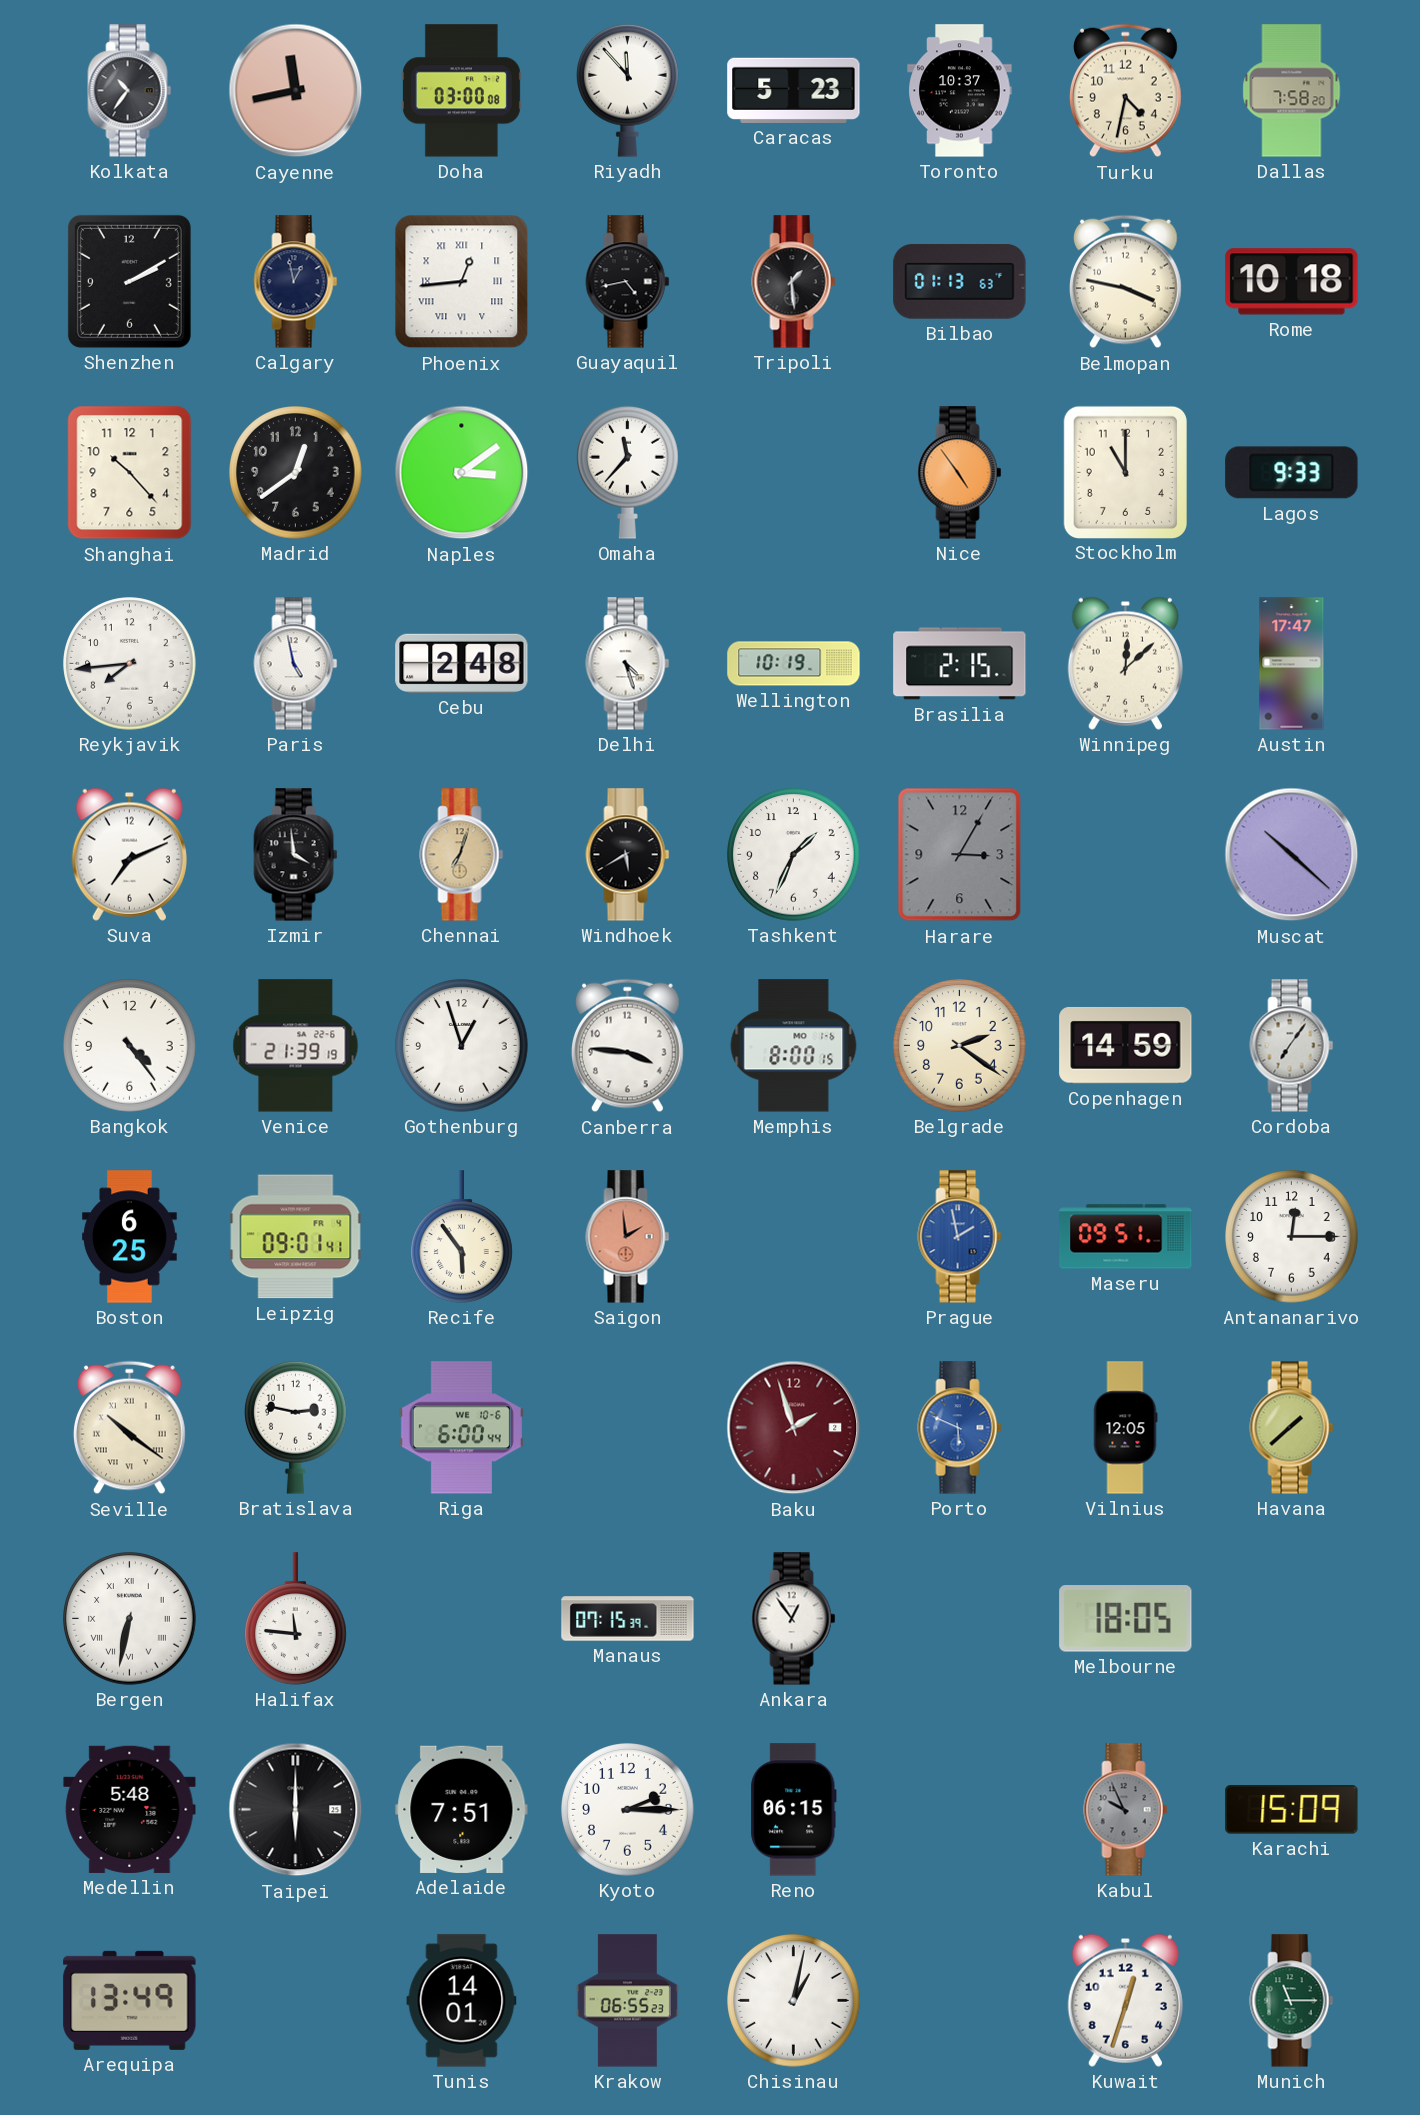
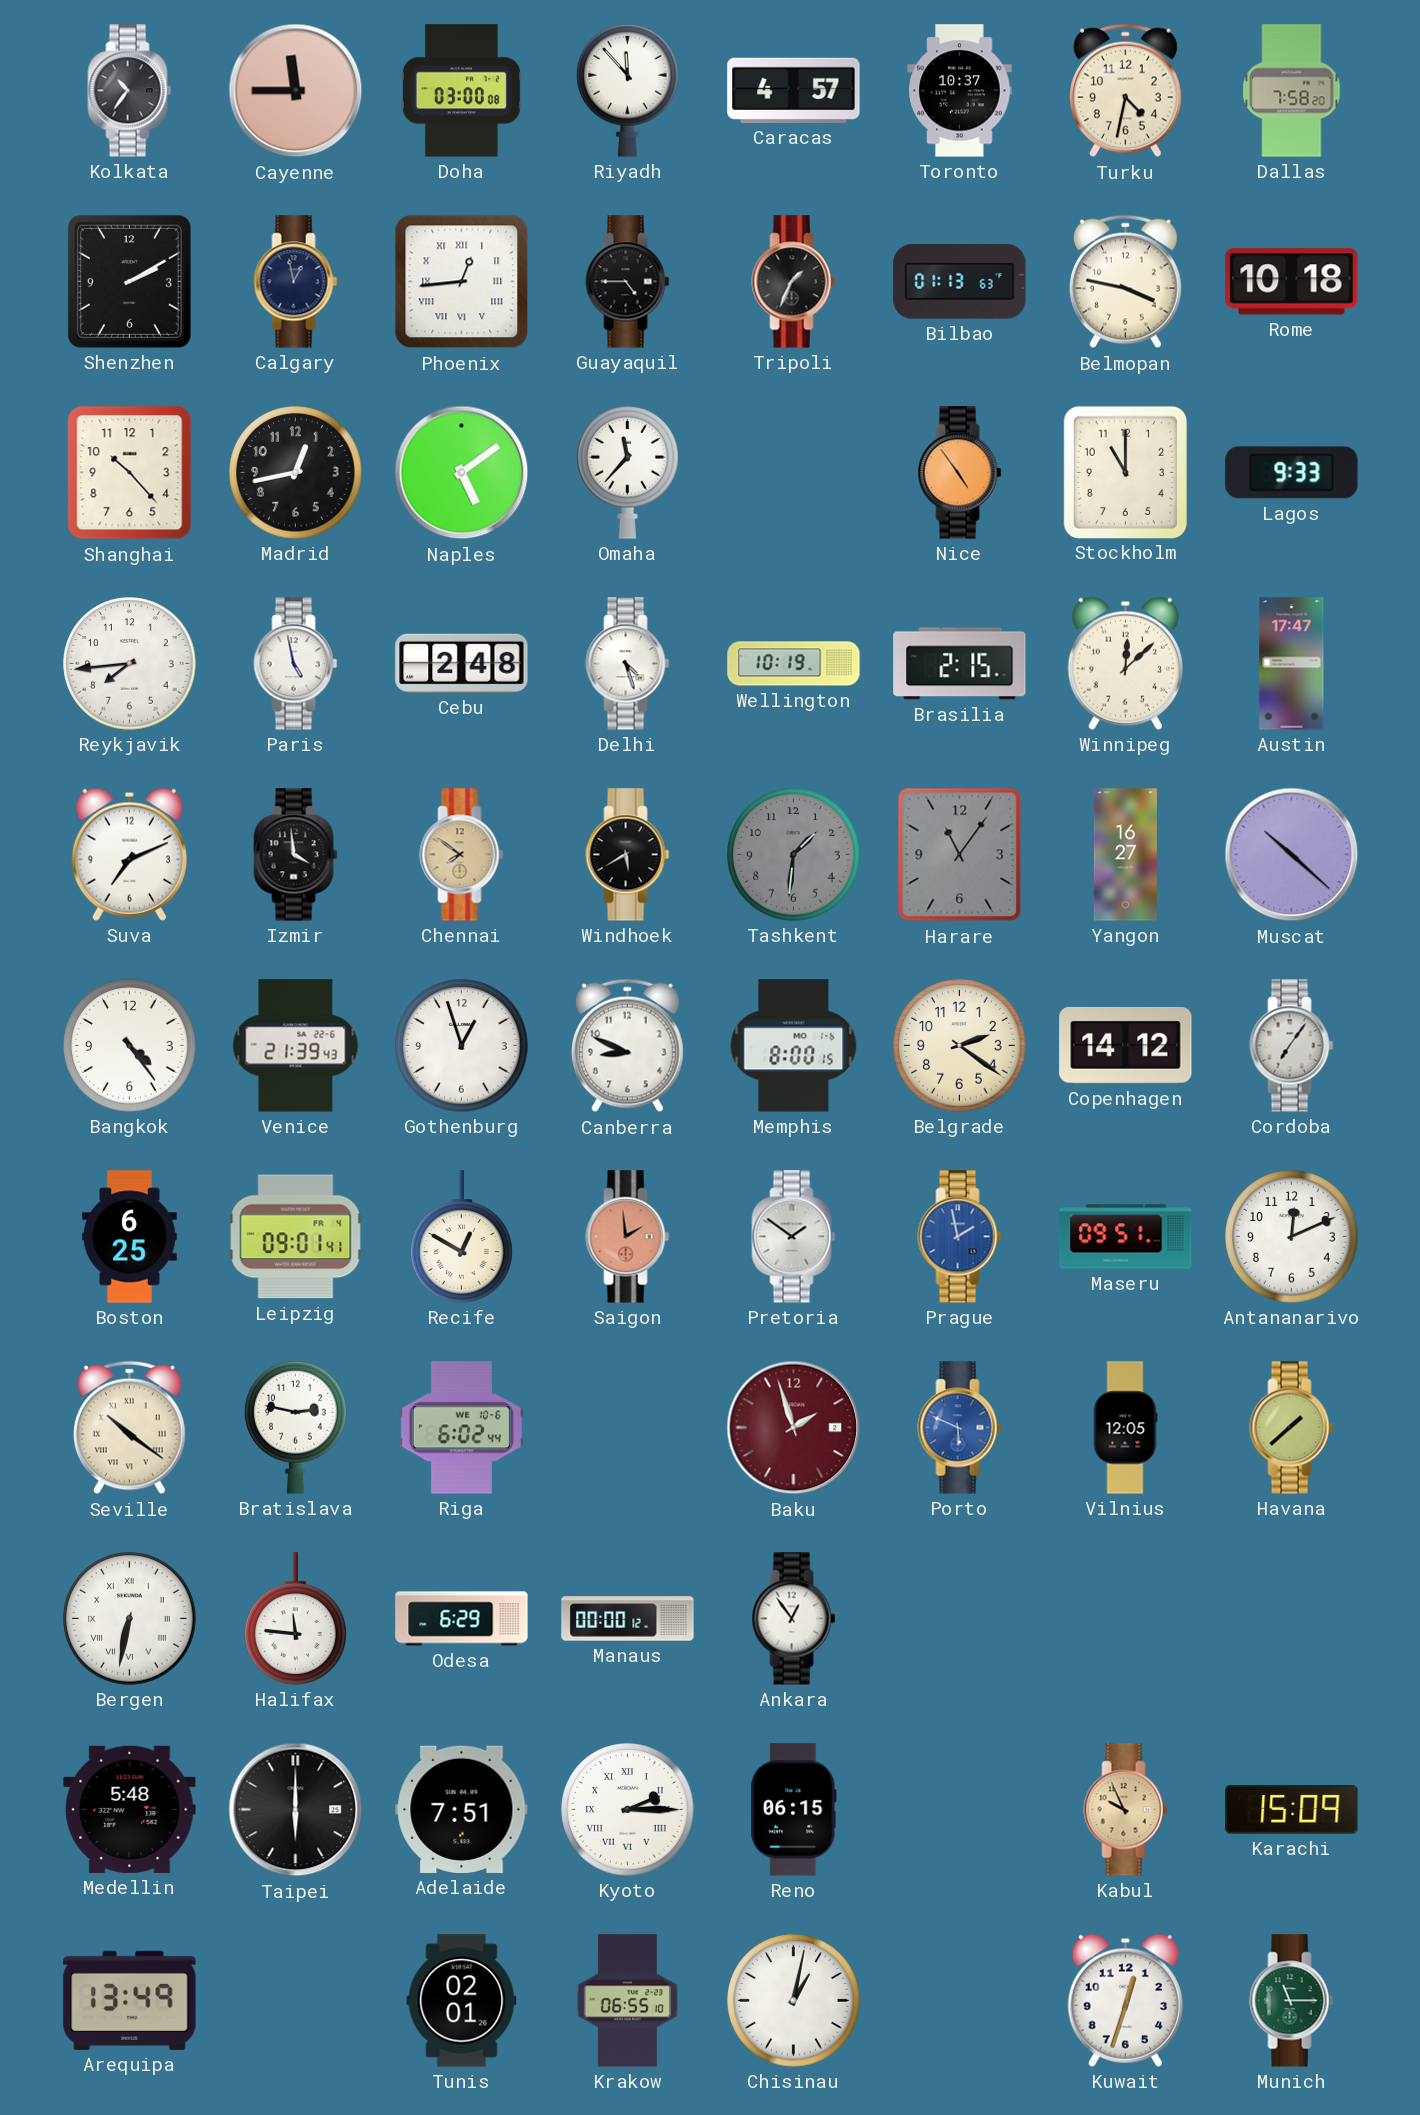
Cayenne: 11:43 -> 11:45 (296, 91)
Caracas: 5:23 -> 4:57 (794, 90)
Guayaquil: 4:43 -> 4:45 (628, 282)
Tripoli: 1:29 -> 1:34 (794, 282)
Madrid: 12:39 -> 12:43 (296, 473)
Naples: 3:09 -> 5:09 (462, 473)
Chennai: 7:03 -> 7:51 (462, 855)
Tashkent: 1:34 -> 1:31 (794, 855)
Tashkent dial: white -> grey (794, 855)
Harare: 3:05 -> 11:06 (960, 855)
Yangon: none -> 16:27 (1125, 855)
Venice: 21:39:19 -> 21:39:43 (296, 1046)
Canberra: 3:46 -> 8:49 (627, 1046)
Copenhagen: 14:59 -> 14:12 (1126, 1045)
Recife: 5:54 -> 12:50 (462, 1237)
Pretoria: none -> 1:51 (794, 1237)
Antananarivo: 12:15 -> 12:11 (1292, 1237)
Riga: 6:00 -> 6:02 (461, 1428)
Odesa: none -> 6:29 (462, 1619)
Manaus: 07:15 -> 00:00 (628, 1619)
Melbourne: 18:05 -> none (1126, 1619)
Kyoto numerals: Arabic -> Roman (628, 1810)
Kabul dial: grey -> champagne (1126, 1810)
Tunis: 14:01 -> 02:01 (462, 2001)
Krakow: 06:55:23 -> 06:55:10 (627, 2001)
